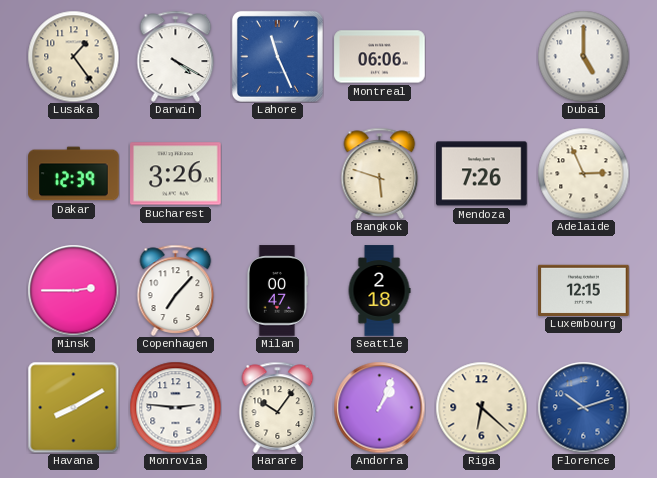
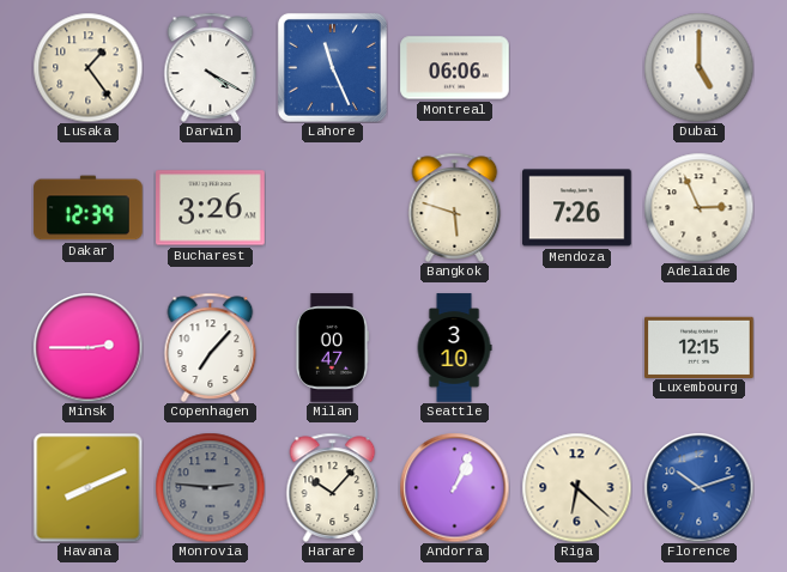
Seattle: 2:18 -> 3:10 (454, 348)
Havana: 8:10 -> 8:11 (87, 487)
Monrovia dial: white -> grey (210, 487)
Harare: 10:06 -> 10:07 (333, 487)
